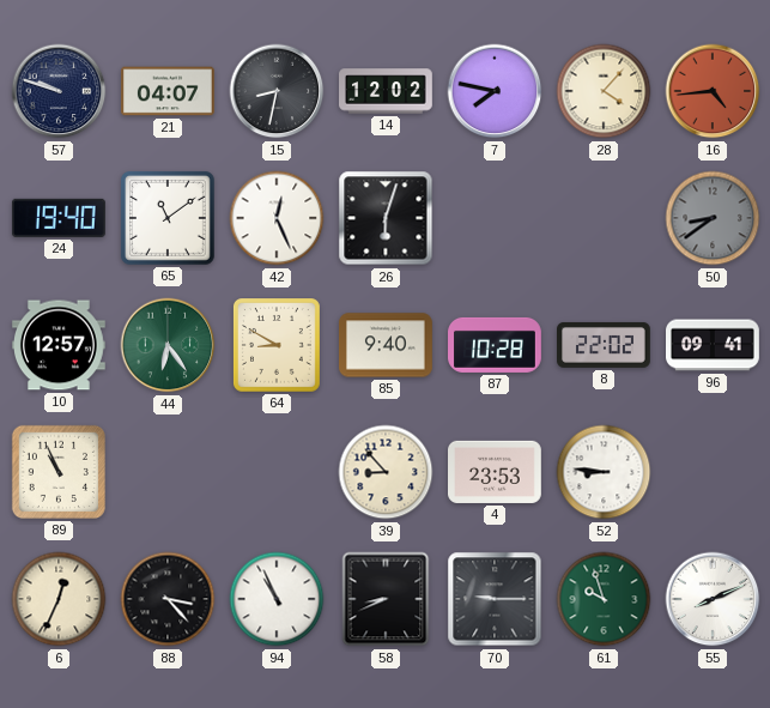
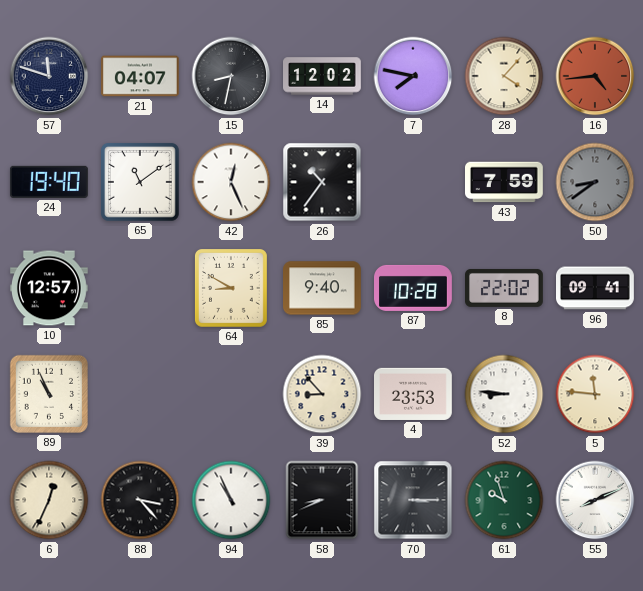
57: 9:48 -> 11:48 (49, 76)
26: 6:03 -> 10:36 (322, 182)
43: none -> 7:59 (505, 182)
44: 6:24 -> none (168, 345)
5: none -> 11:46 (595, 394)
70: 9:15 -> 3:15 (413, 500)
